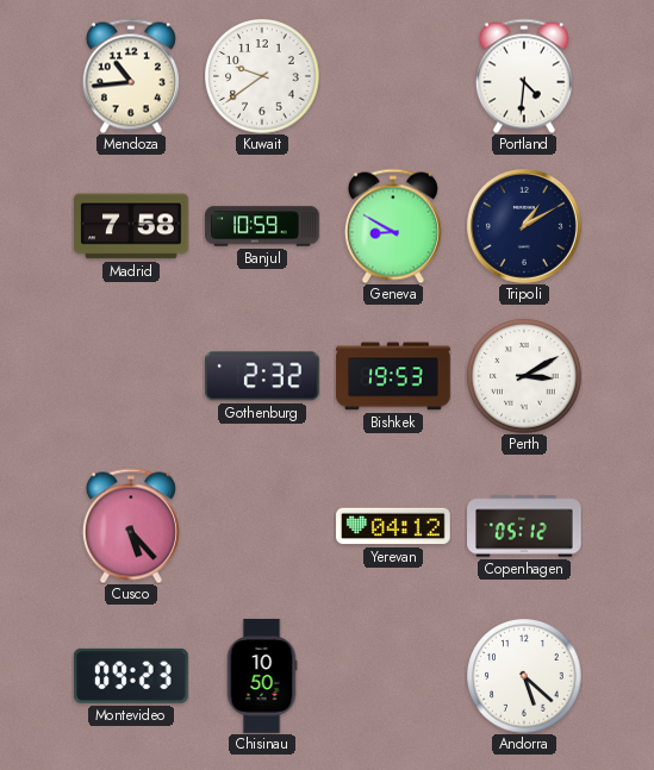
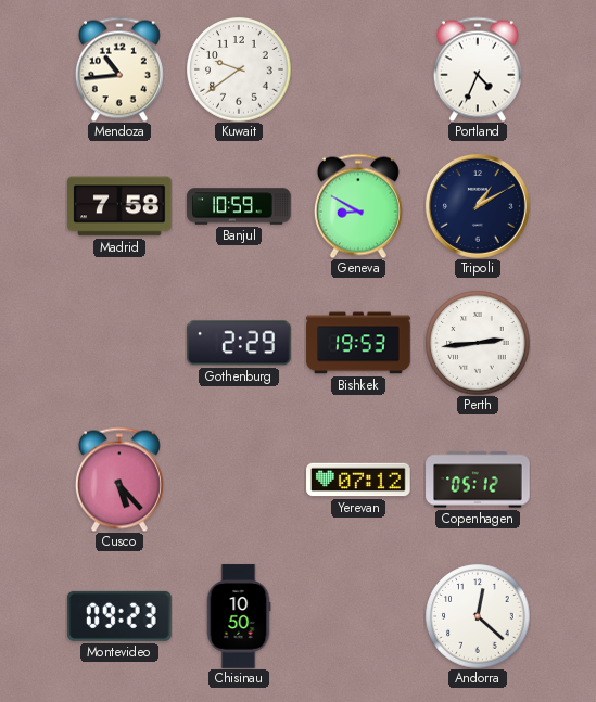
Portland: 4:31 -> 4:34 (478, 69)
Gothenburg: 2:32 -> 2:29 (240, 343)
Perth: 3:10 -> 2:44 (478, 343)
Yerevan: 04:12 -> 07:12 (358, 480)
Andorra: 5:22 -> 12:22 (478, 616)
